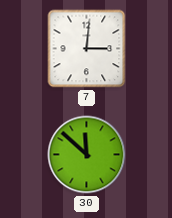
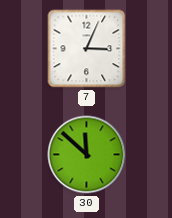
7: 3:01 -> 3:04 (87, 49)
